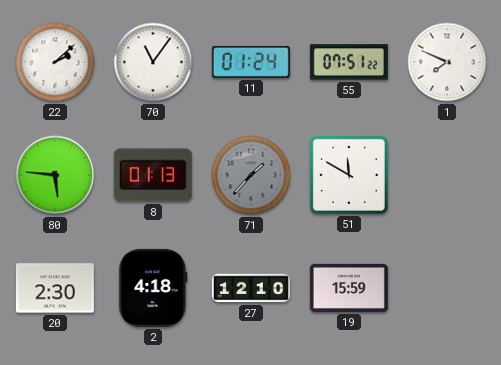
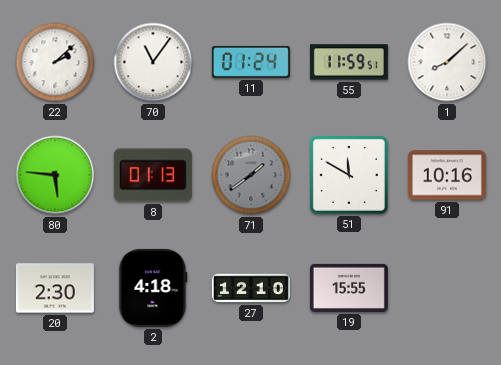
55: 07:51 -> 11:59 (349, 62)
1: 7:49 -> 8:08 (447, 62)
71: 1:37 -> 1:39 (251, 175)
91: none -> 10:16 (447, 175)
19: 15:59 -> 15:55 (349, 288)
